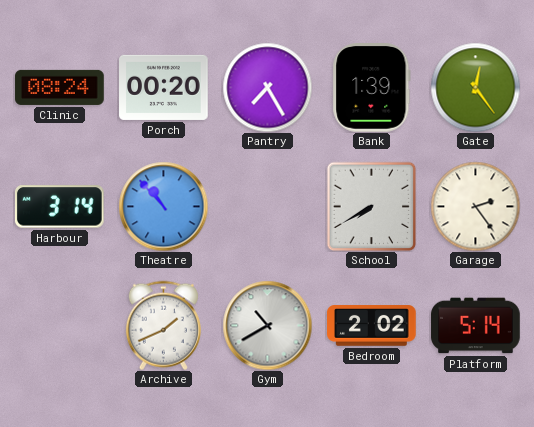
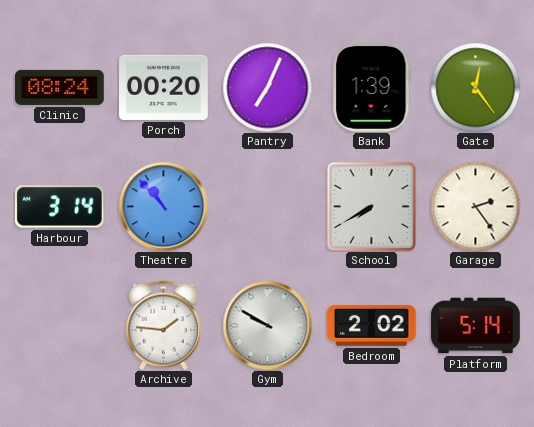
Pantry: 7:25 -> 7:04 (267, 87)
Archive: 1:41 -> 1:46 (163, 325)
Gym: 10:40 -> 9:50 (267, 325)
